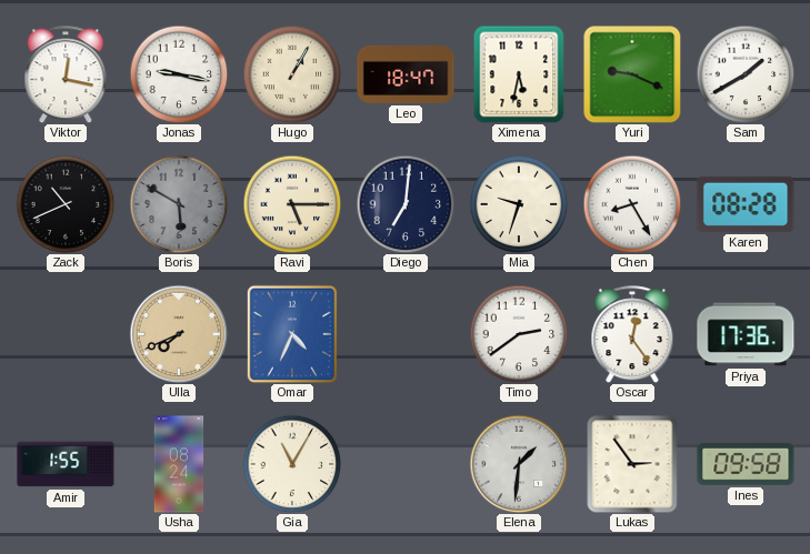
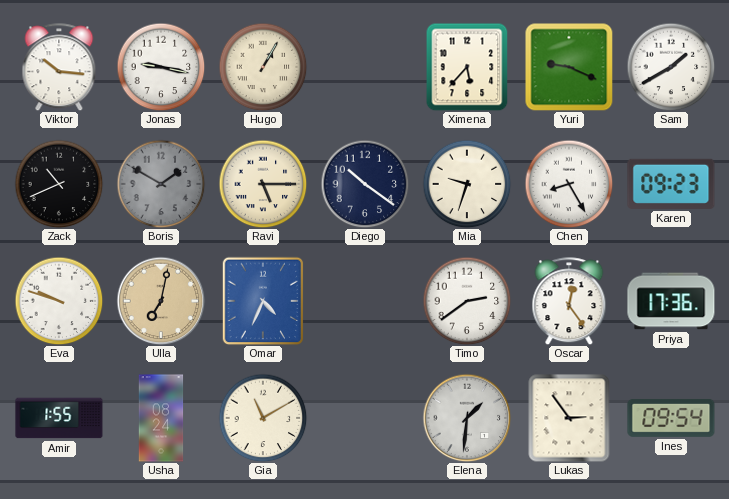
Viktor: 12:17 -> 10:16 (59, 67)
Leo: 18:47 -> none (406, 74)
Ximena: 5:32 -> 5:37 (467, 67)
Boris: 5:50 -> 1:50 (161, 184)
Diego: 7:01 -> 10:21 (365, 184)
Karen: 08:28 -> 09:23 (671, 184)
Eva: none -> 9:48 (59, 301)
Ulla: 7:41 -> 7:02 (161, 301)
Gia: 11:05 -> 11:10 (263, 418)
Ines: 09:58 -> 09:54 (671, 418)
